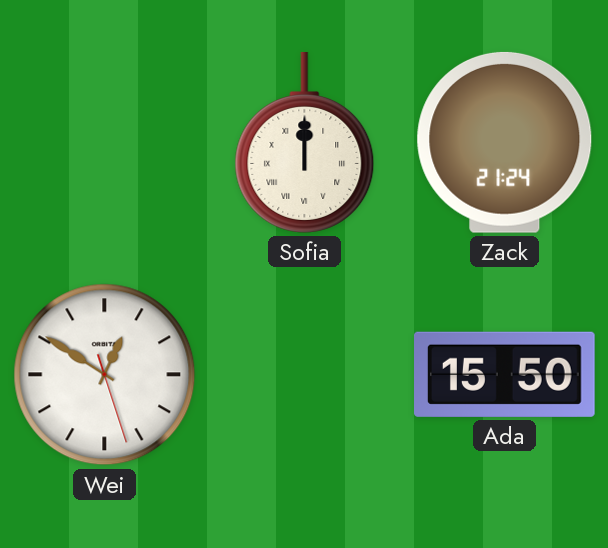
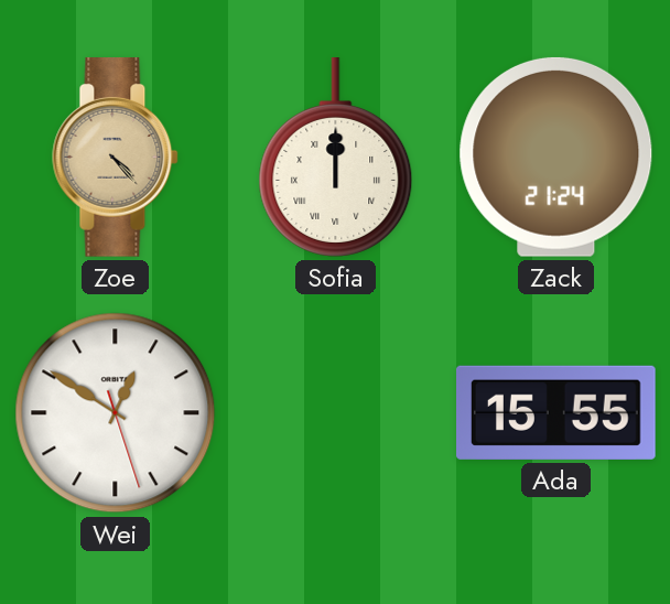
Zoe: none -> 4:23 (116, 158)
Ada: 15:50 -> 15:55 (556, 412)
